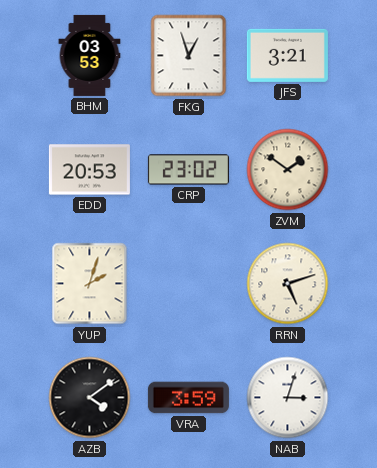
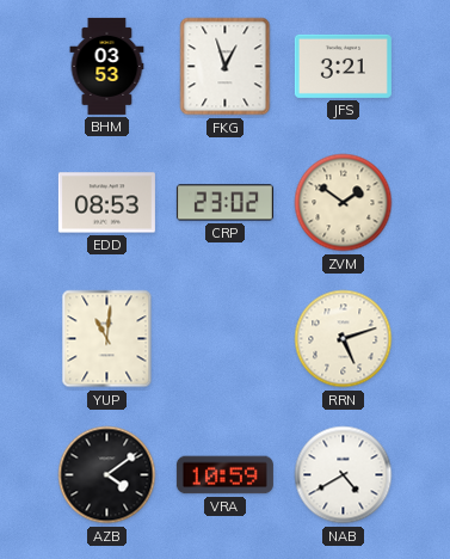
EDD: 20:53 -> 08:53 (106, 203)
YUP: 2:03 -> 11:01 (107, 339)
VRA: 3:59 -> 10:59 (224, 475)
NAB: 3:03 -> 4:40 (344, 475)
